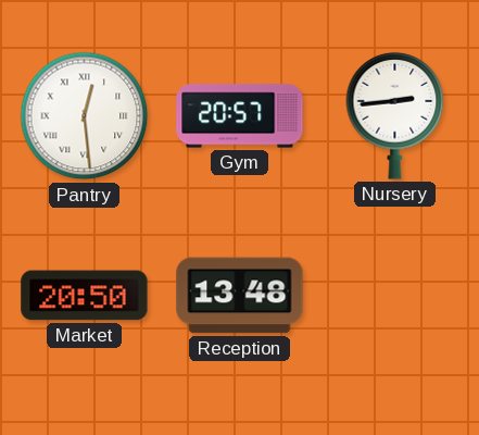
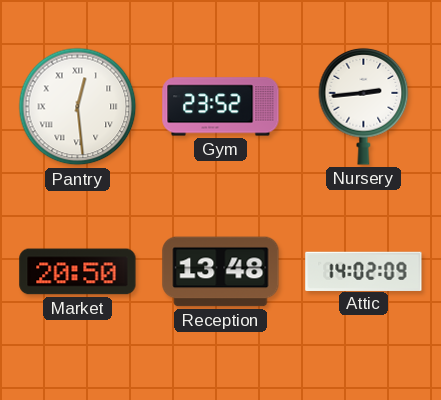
Gym: 20:57 -> 23:52 (221, 107)
Attic: none -> 14:02 (364, 271)
